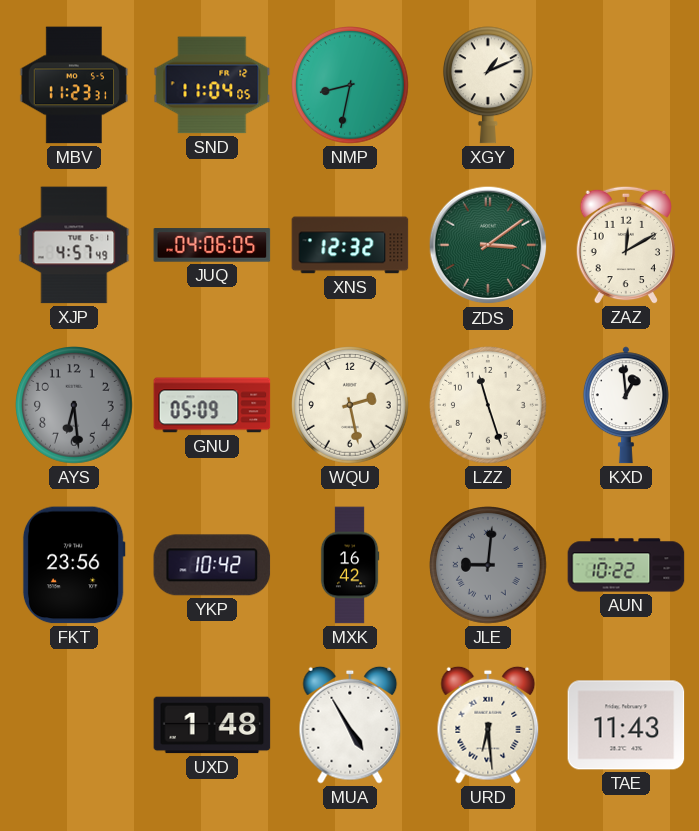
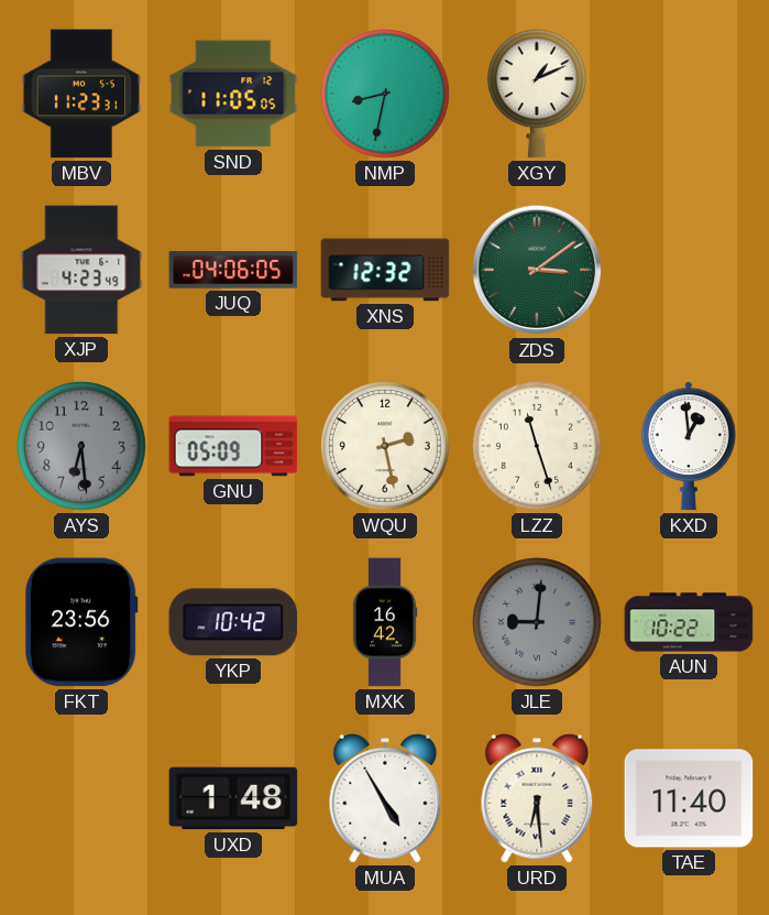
SND: 11:04 -> 11:05 (233, 94)
XJP: 4:57 -> 4:23 (81, 270)
ZAZ: 12:10 -> none (625, 245)
TAE: 11:43 -> 11:40 (689, 798)
